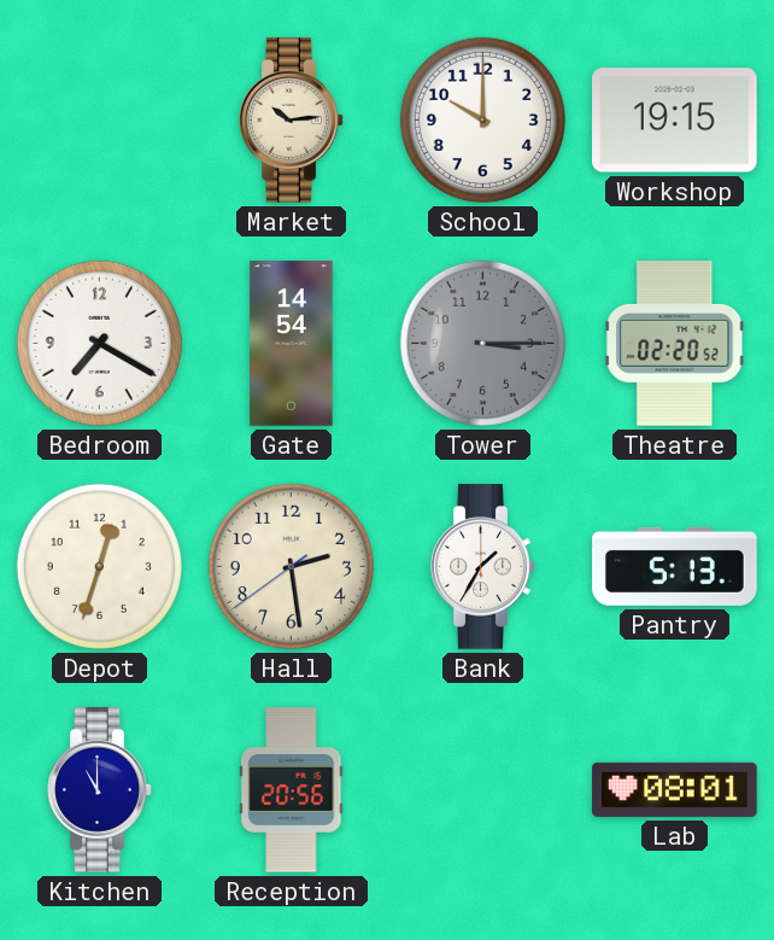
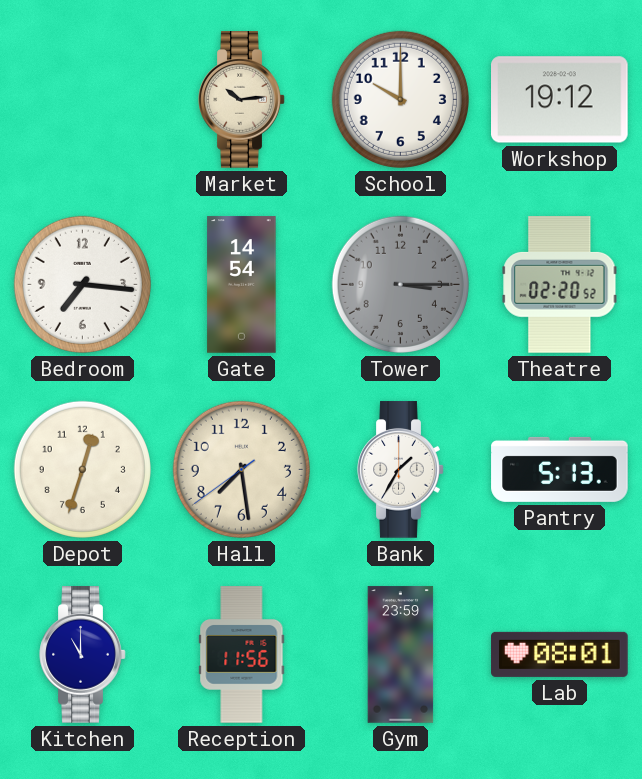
Workshop: 19:15 -> 19:12 (560, 100)
Bedroom: 7:20 -> 7:16 (82, 284)
Hall: 2:28 -> 7:28 (241, 469)
Reception: 20:56 -> 11:56 (242, 655)
Gym: none -> 23:59 (401, 655)
